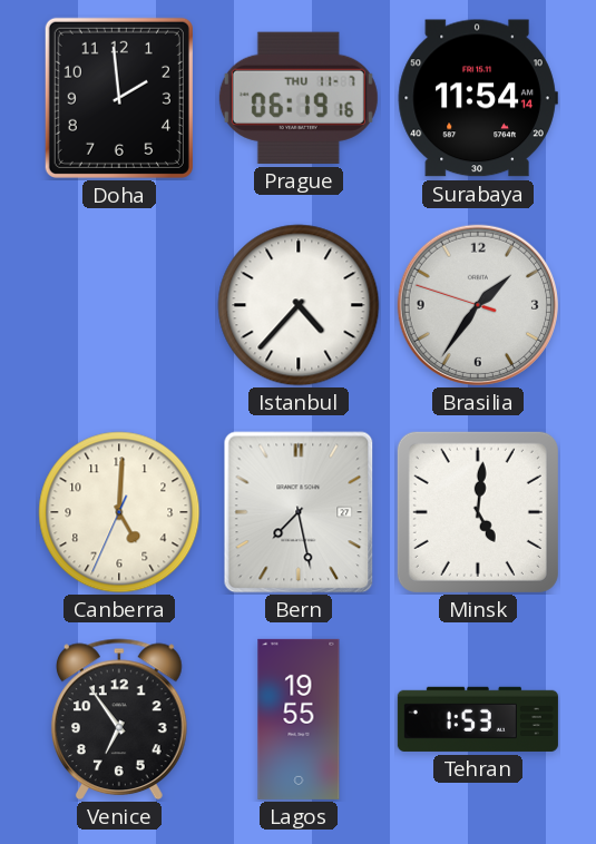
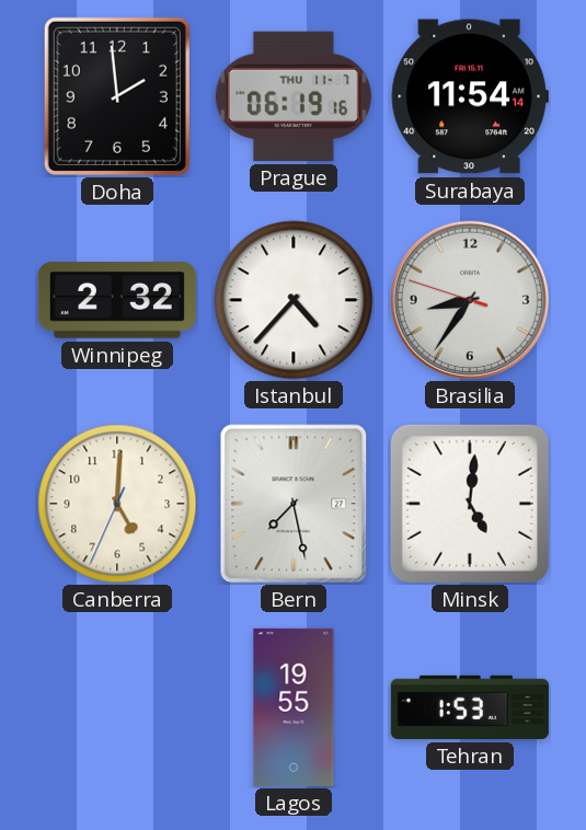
Winnipeg: none -> 2:32 (117, 300)
Brasilia: 1:35 -> 8:35 (470, 300)
Venice: 6:54 -> none (119, 719)
